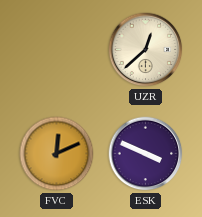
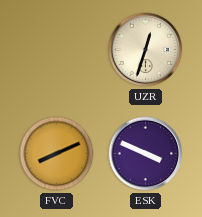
UZR: 12:38 -> 12:33 (146, 50)
FVC: 12:11 -> 8:11 (57, 154)
